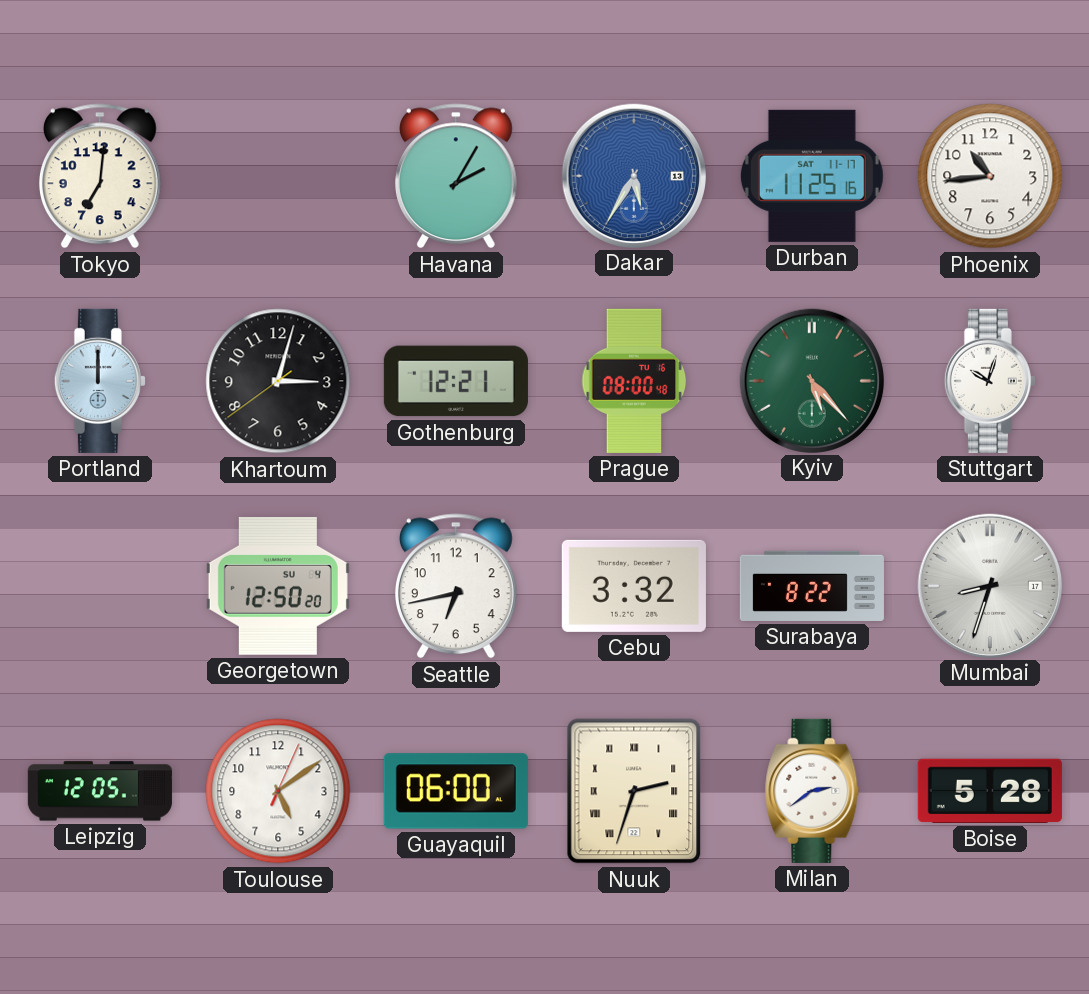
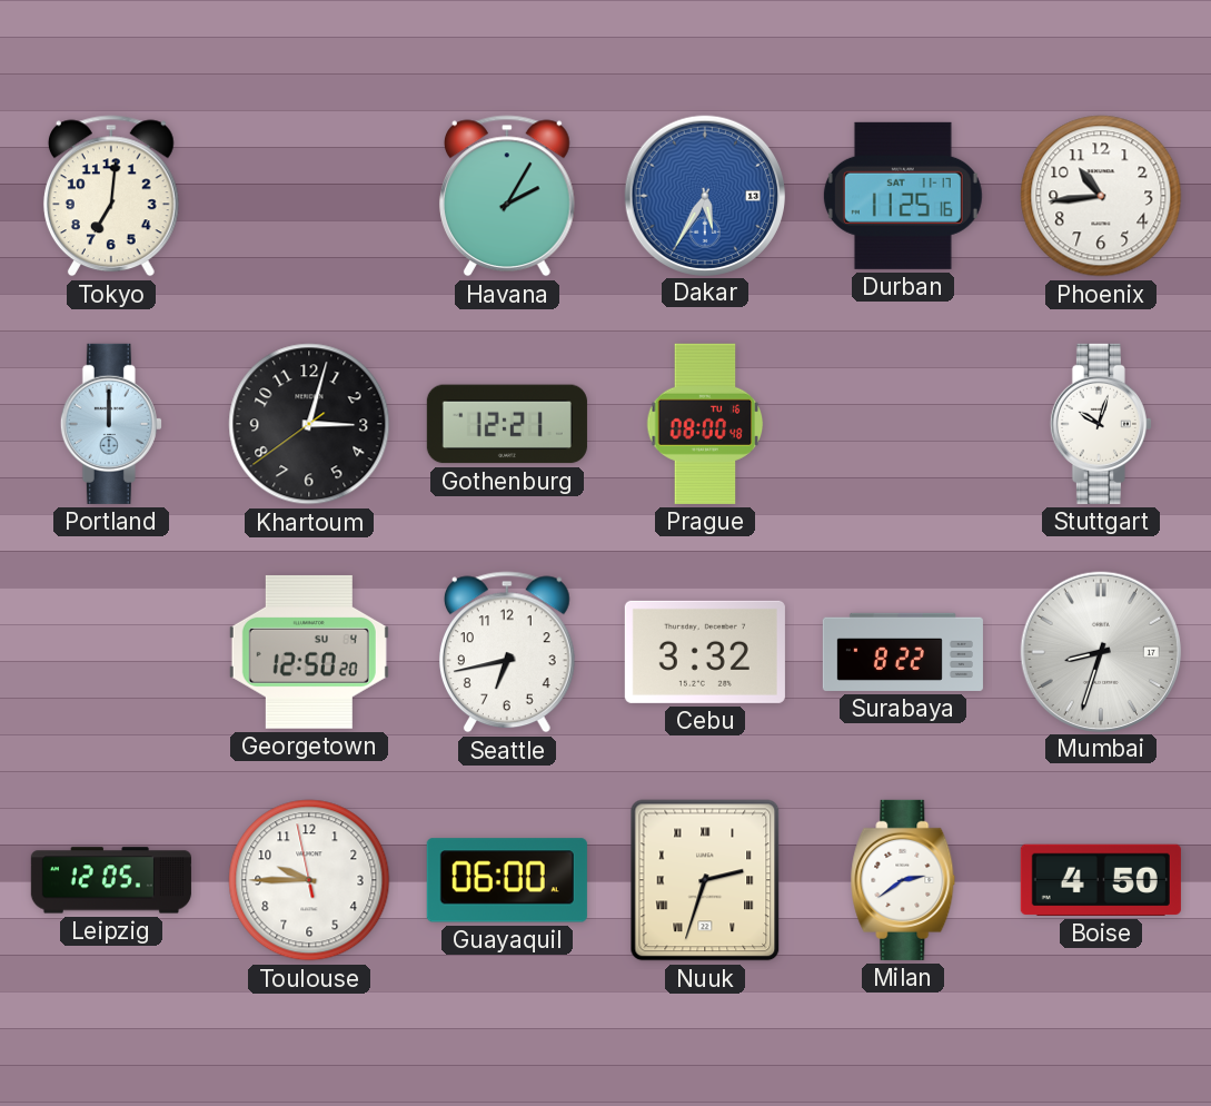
Kyiv: 5:23 -> none (811, 380)
Toulouse: 5:09 -> 9:44 (309, 880)
Boise: 5:28 -> 4:50 (1101, 880)
